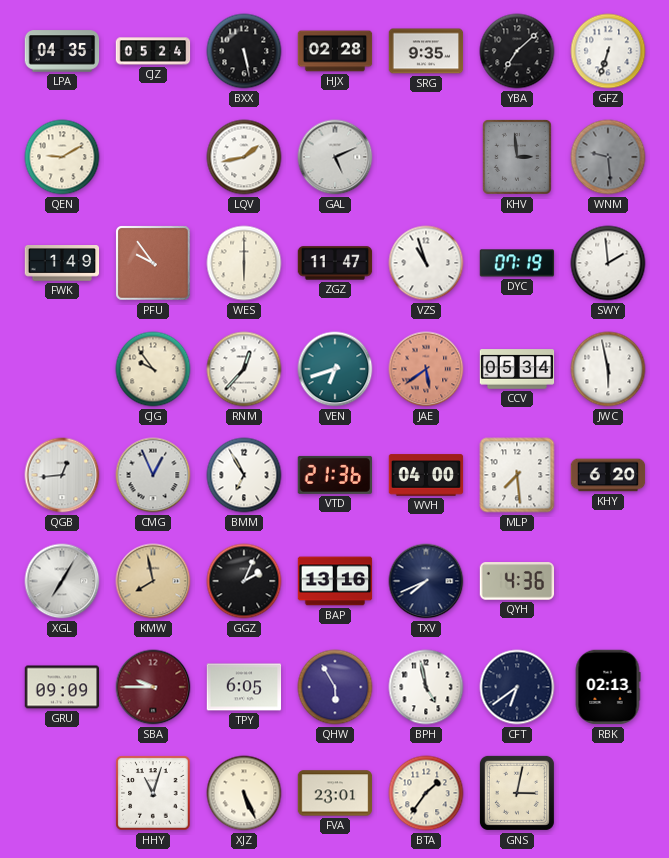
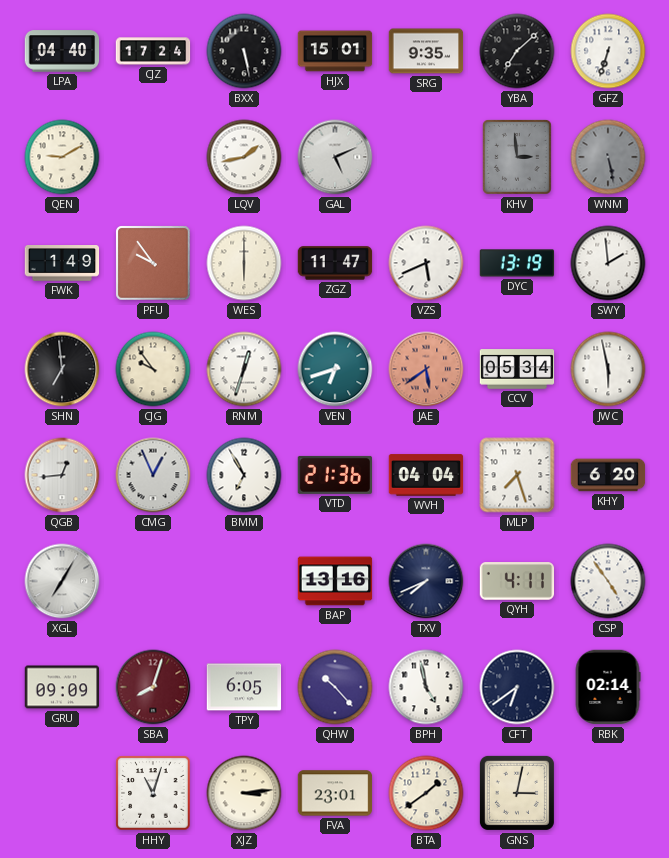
LPA: 04:35 -> 04:40 (62, 51)
CJZ: 05:24 -> 17:24 (153, 51)
HJX: 02:28 -> 15:01 (335, 51)
WNM: 9:29 -> 5:28 (608, 157)
VZS: 10:57 -> 5:41 (426, 263)
DYC: 07:19 -> 13:19 (517, 263)
SHN: none -> 6:59 (62, 369)
RNM: 12:37 -> 12:33 (244, 369)
WVH: 04:00 -> 04:04 (426, 475)
MLP: 7:29 -> 7:27 (517, 475)
KMW: 7:58 -> none (153, 581)
GGZ: 2:04 -> none (244, 581)
QYH: 4:36 -> 4:11 (517, 581)
CSP: none -> 4:54 (608, 581)
SBA: 9:45 -> 8:03 (153, 687)
QHW: 5:55 -> 10:23 (335, 687)
RBK: 02:13 -> 02:14 (608, 687)
XJZ: 5:26 -> 3:14 (244, 793)
BTA: 1:36 -> 1:39 (426, 793)
